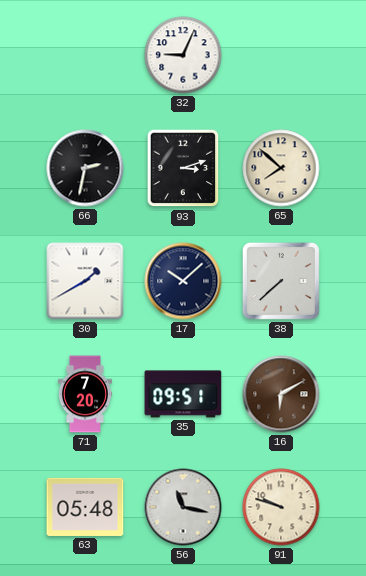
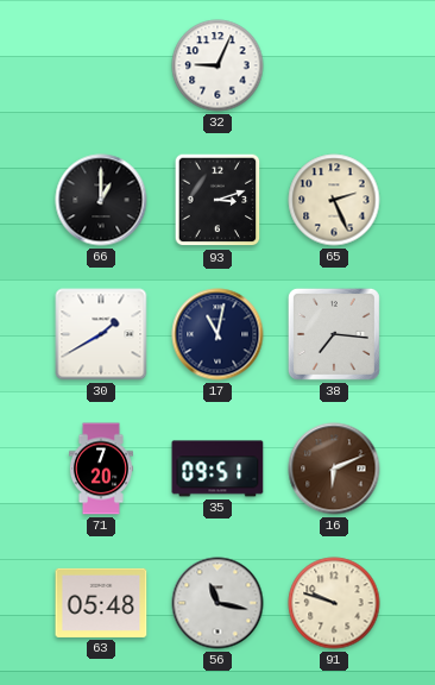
66: 2:32 -> 1:00 (101, 200)
65: 7:52 -> 2:26 (334, 200)
17: 10:08 -> 11:02 (218, 334)
38: 7:38 -> 7:16 (334, 334)
16: 6:10 -> 6:11 (334, 469)
